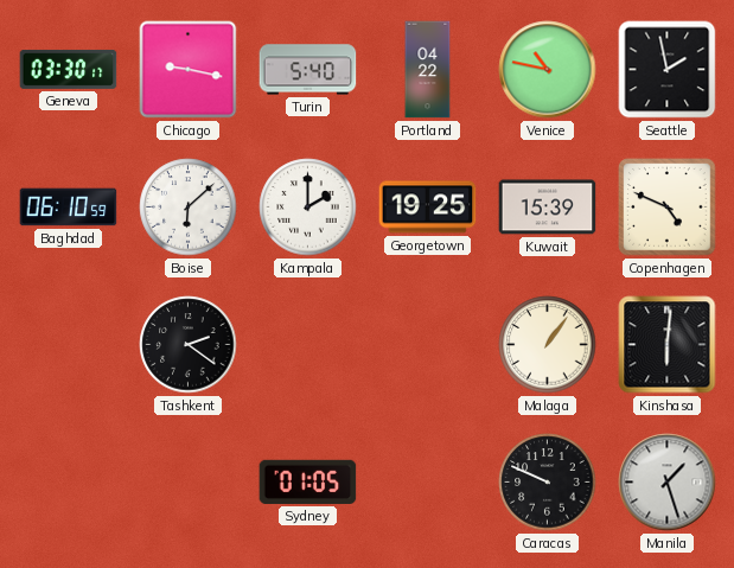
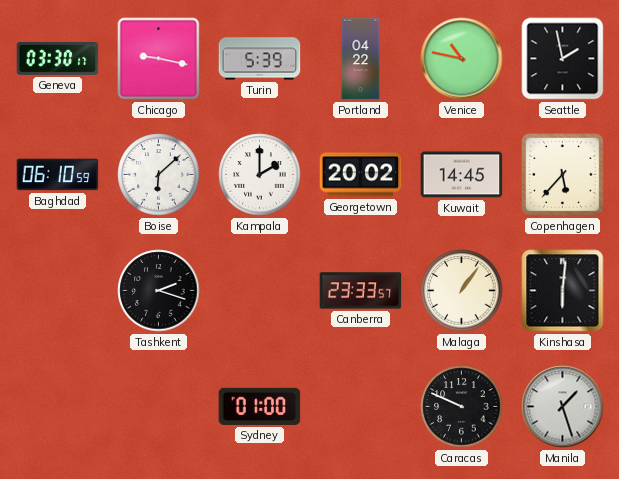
Turin: 5:40 -> 5:39 (260, 59)
Georgetown: 19:25 -> 20:02 (361, 175)
Kuwait: 15:39 -> 14:45 (462, 175)
Copenhagen: 4:49 -> 5:37 (563, 175)
Tashkent: 2:21 -> 2:18 (159, 291)
Canberra: none -> 23:33 (361, 291)
Sydney: 01:05 -> 01:00 (260, 406)
